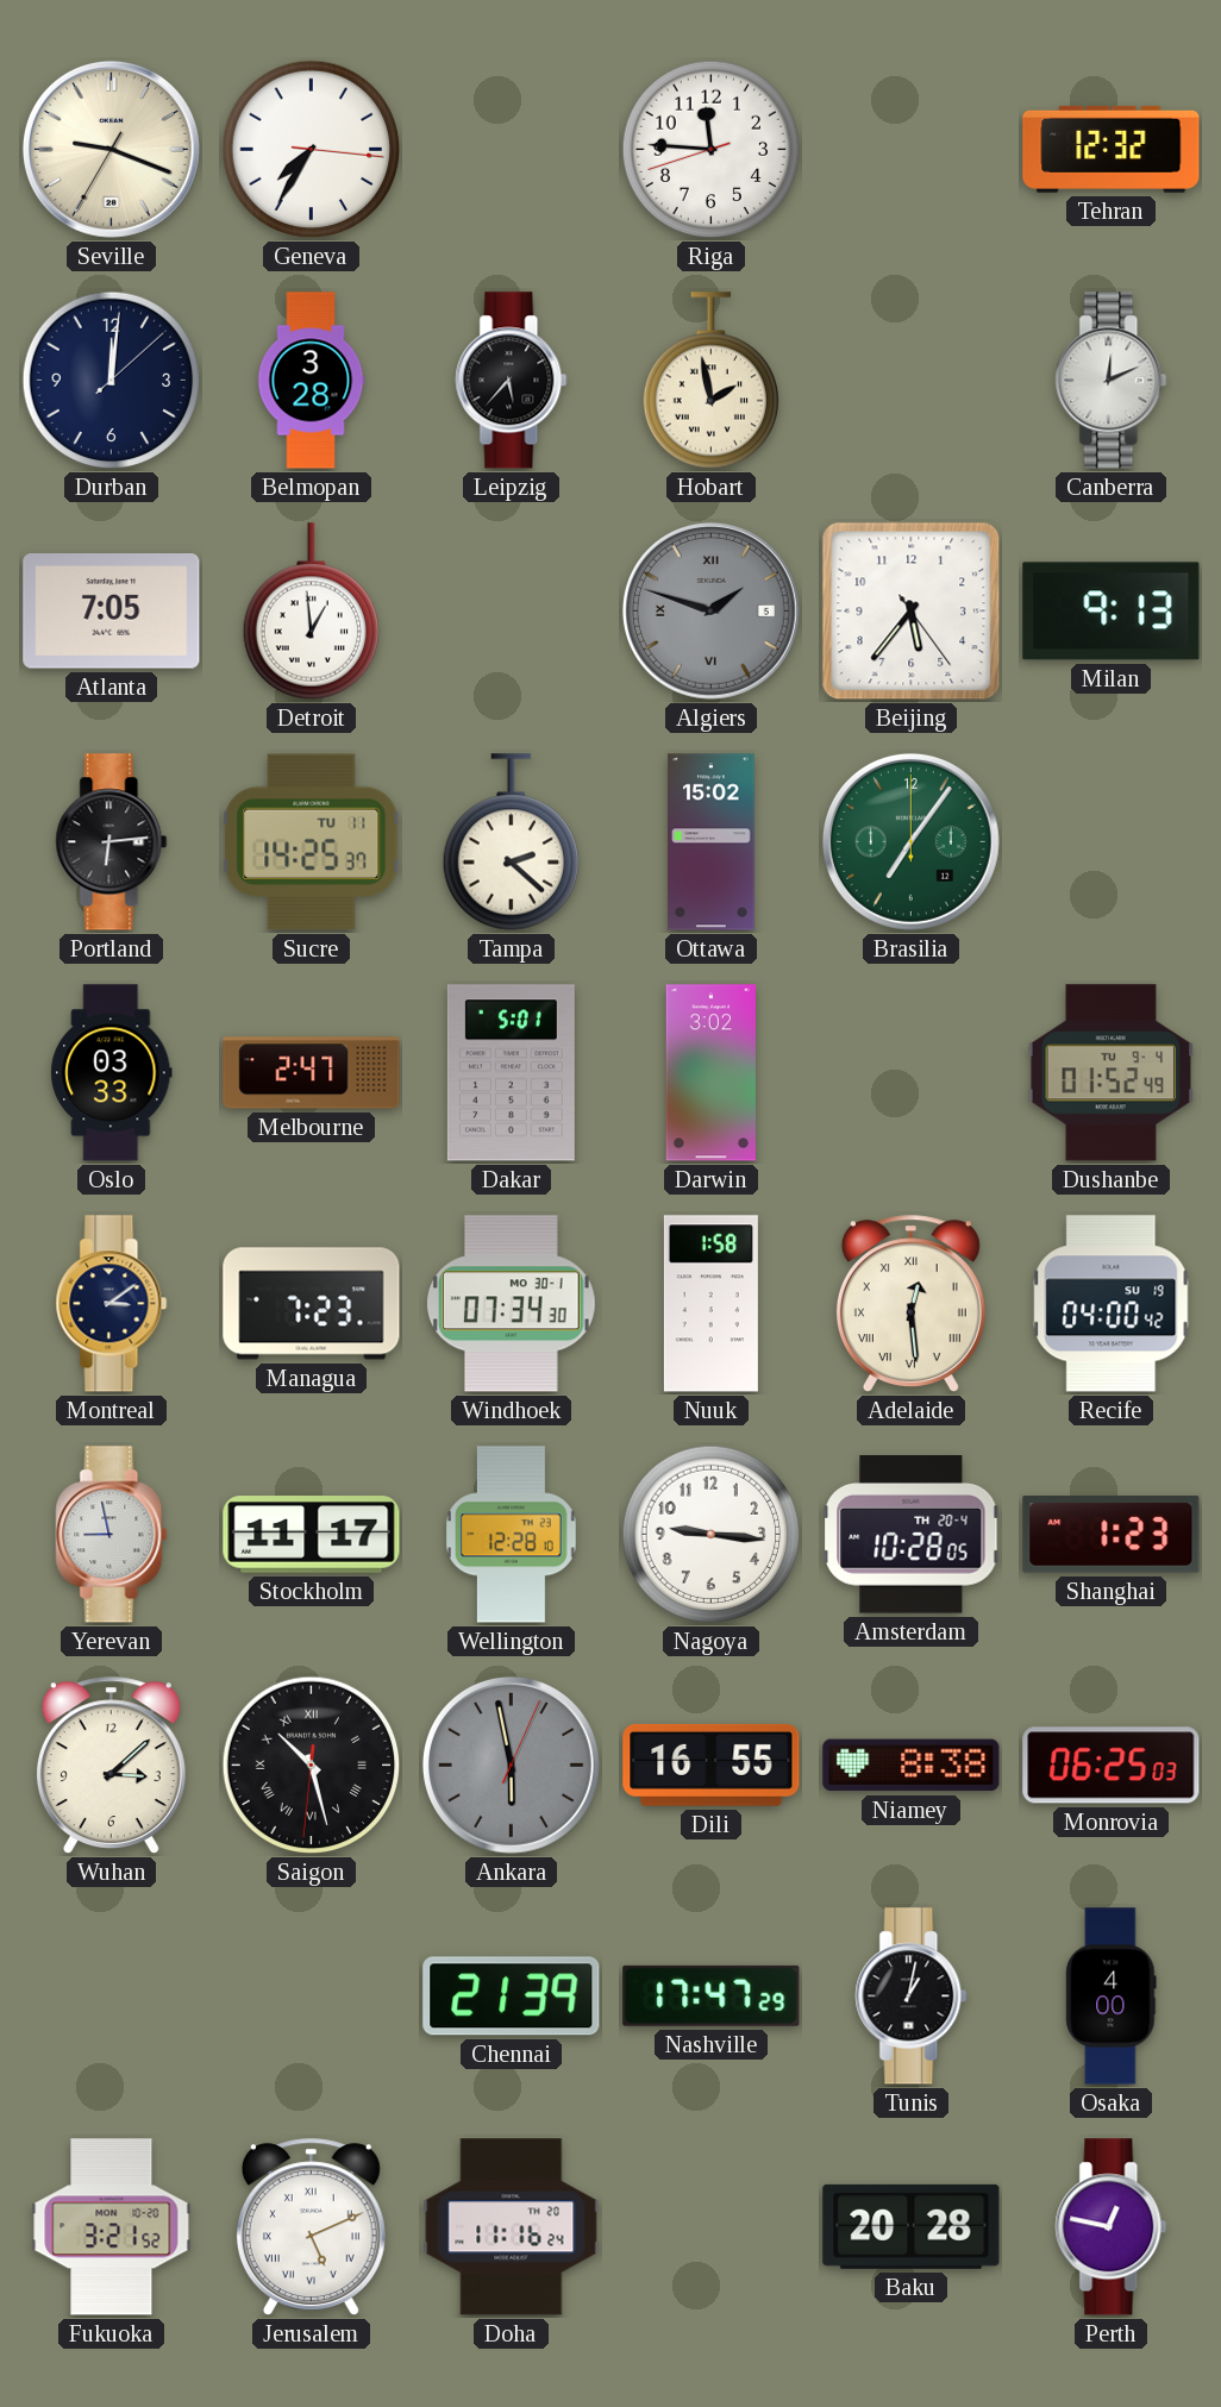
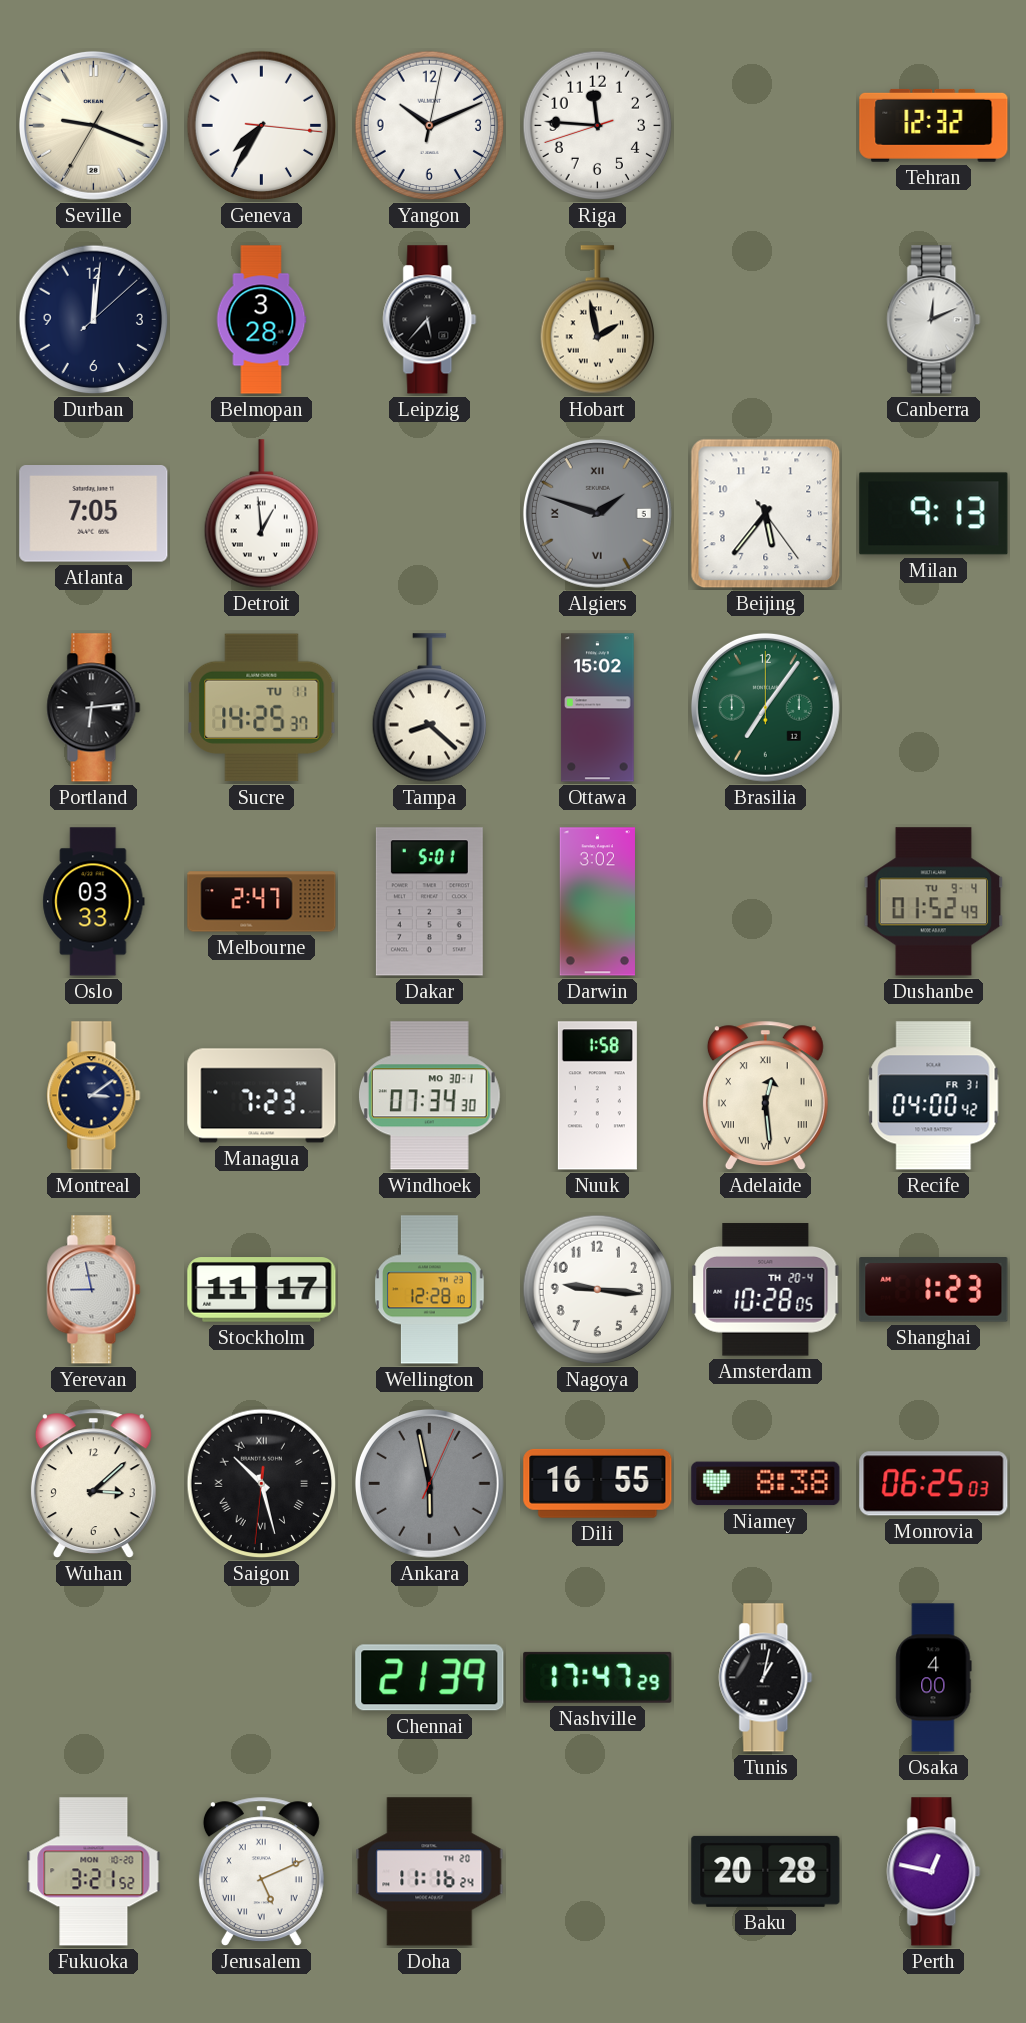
Yangon: none -> 10:11 (430, 126)
Tampa: 2:22 -> 8:22 (429, 708)
Recife date: SU 19 -> FR 31 (934, 1096)
